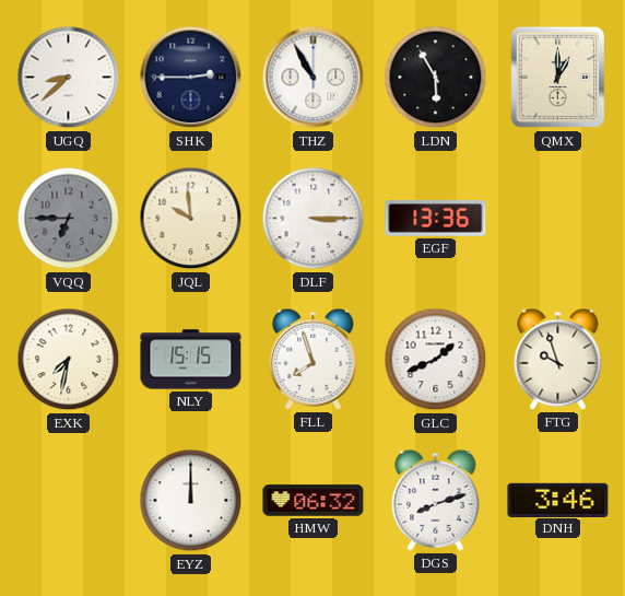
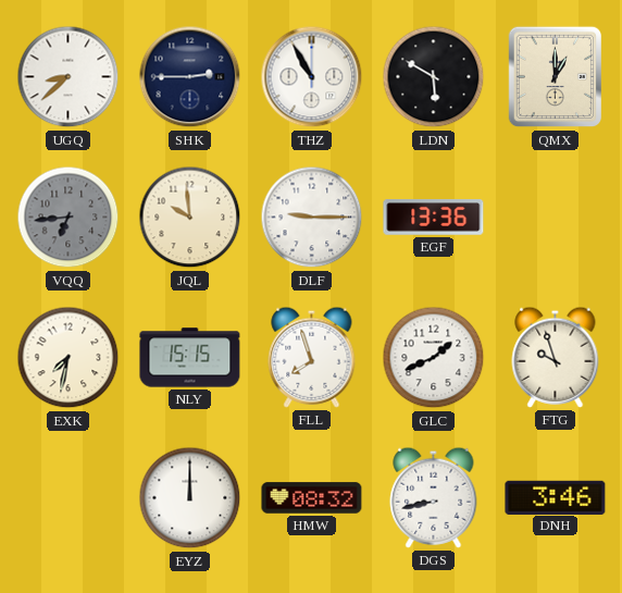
LDN: 5:55 -> 5:50 (434, 77)
VQQ: 6:45 -> 6:44 (69, 218)
DLF: 3:15 -> 9:15 (312, 218)
HMW: 06:32 -> 08:32 (312, 498)
DGS: 8:12 -> 8:43 (434, 497)
